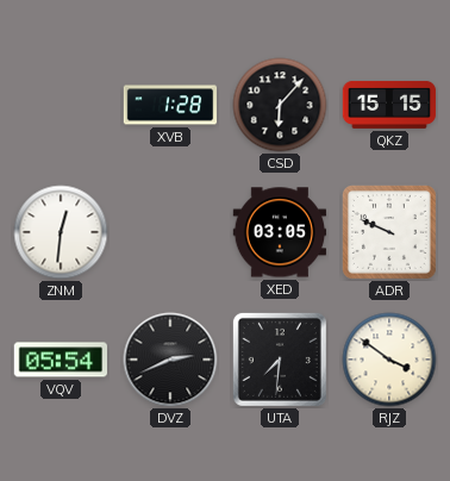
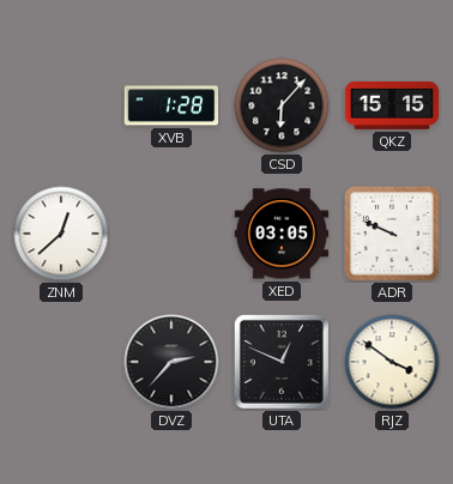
ZNM: 12:31 -> 12:38 (61, 234)
VQV: 05:54 -> none (61, 360)
DVZ: 2:41 -> 2:37 (171, 362)
UTA: 7:31 -> 12:49 (282, 362)
